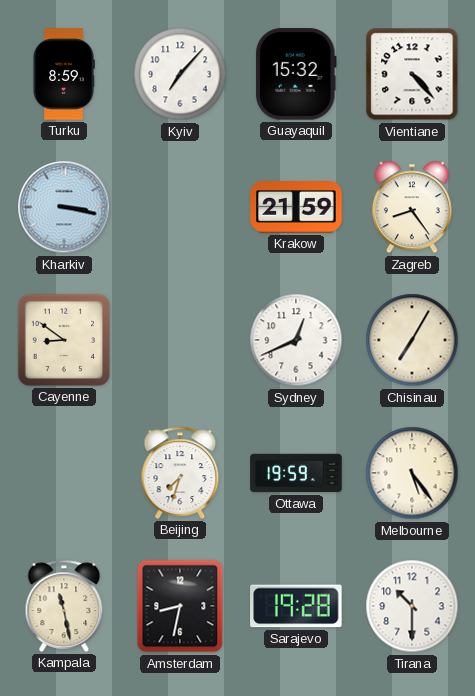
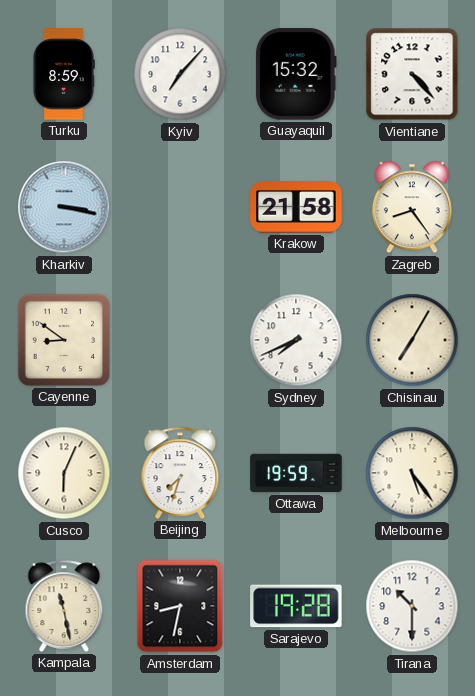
Krakow: 21:59 -> 21:58 (296, 207)
Sydney: 12:41 -> 7:41 (296, 340)
Cusco: none -> 6:04 (64, 473)
